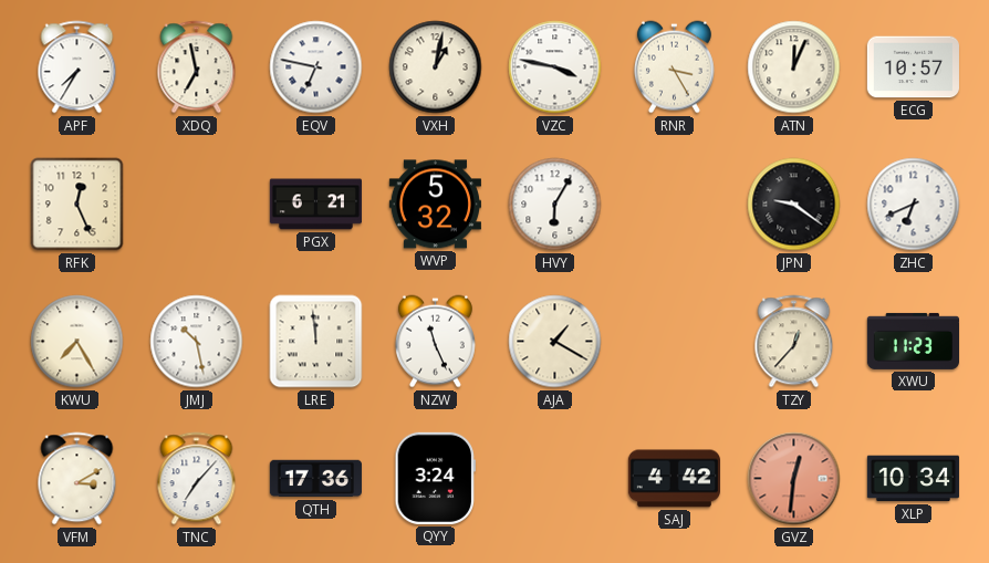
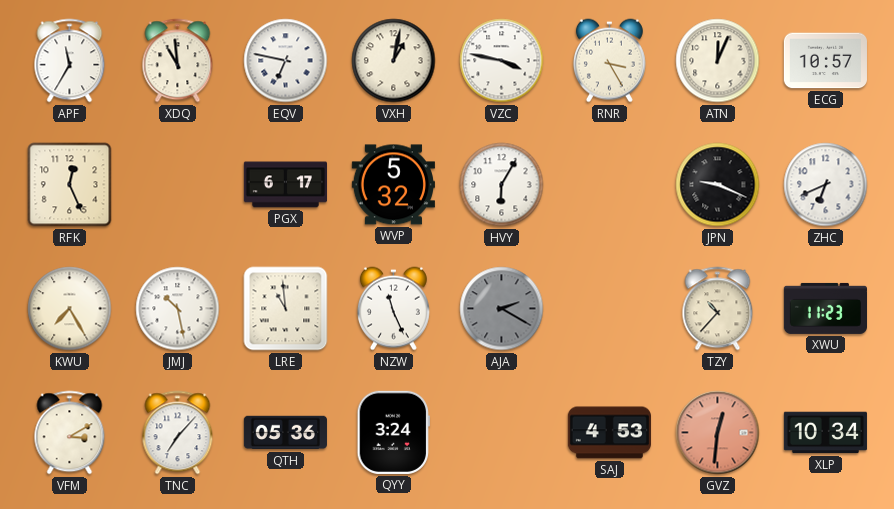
APF: 7:35 -> 11:35 (70, 61)
XDQ: 6:58 -> 10:59 (178, 61)
PGX: 6:21 -> 6:17 (285, 185)
JPN: 9:21 -> 9:19 (718, 185)
LRE: 11:59 -> 10:59 (286, 309)
AJA: 1:20 -> 2:20 (502, 309)
AJA dial: cream -> grey (502, 309)
TZY: 12:37 -> 10:37 (718, 309)
QTH: 17:36 -> 05:36 (285, 433)
SAJ: 4:42 -> 4:53 (609, 433)
